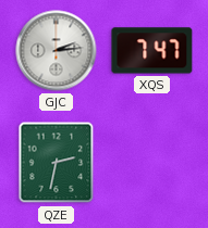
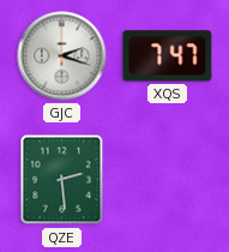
GJC: 2:14 -> 2:18 (62, 56)
QZE: 2:32 -> 2:29 (62, 180)
